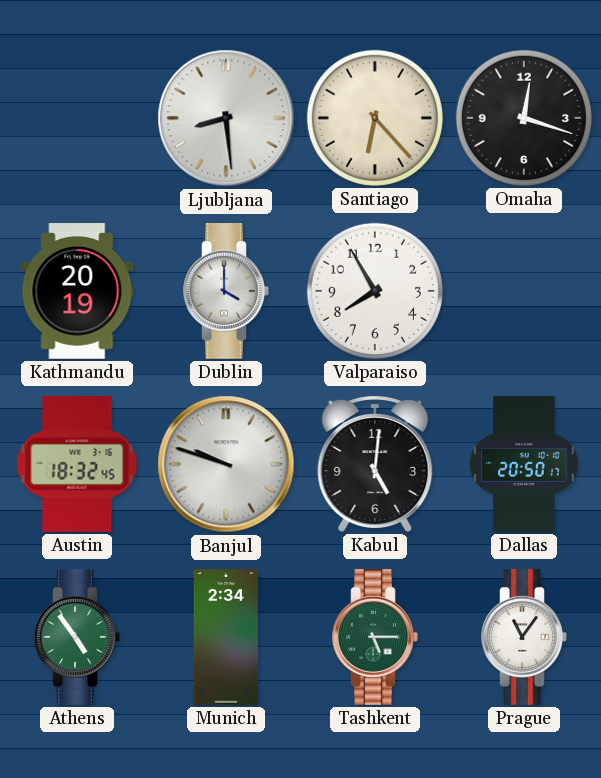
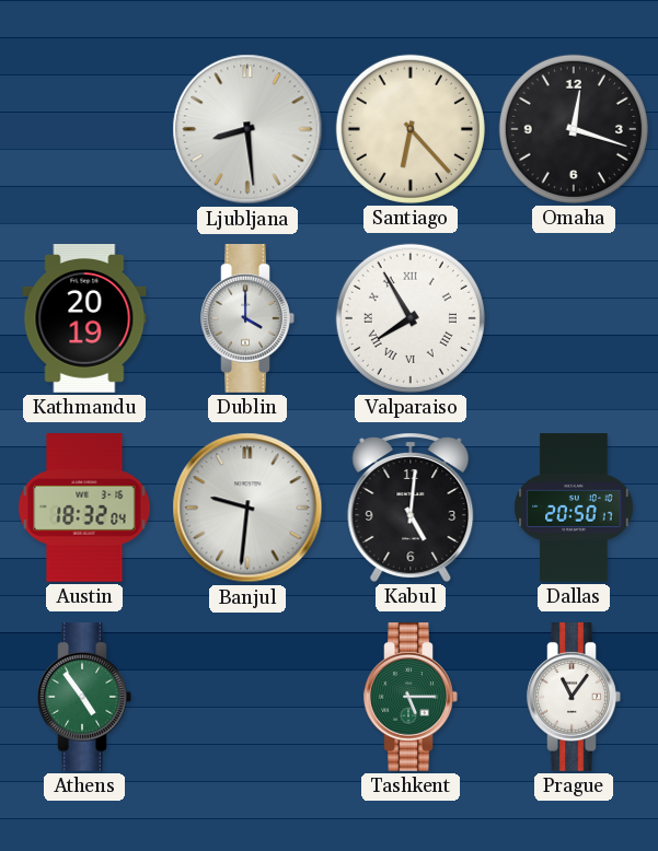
Valparaiso numerals: Arabic -> Roman (411, 318)
Austin: 18:32:45 -> 18:32:04 (84, 509)
Banjul: 9:48 -> 9:31 (247, 508)
Munich: 2:34 -> none (225, 637)
